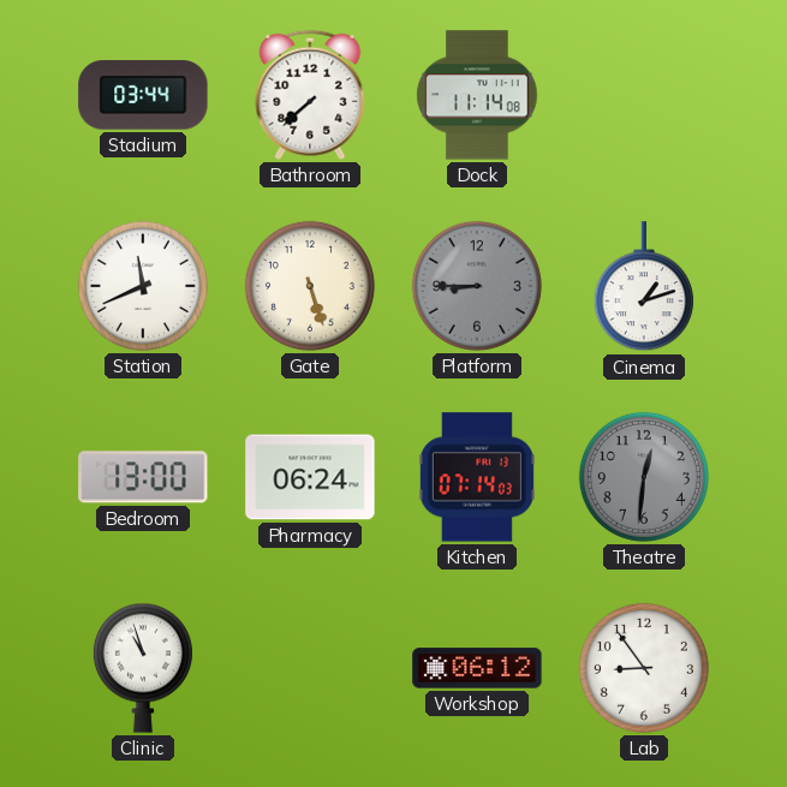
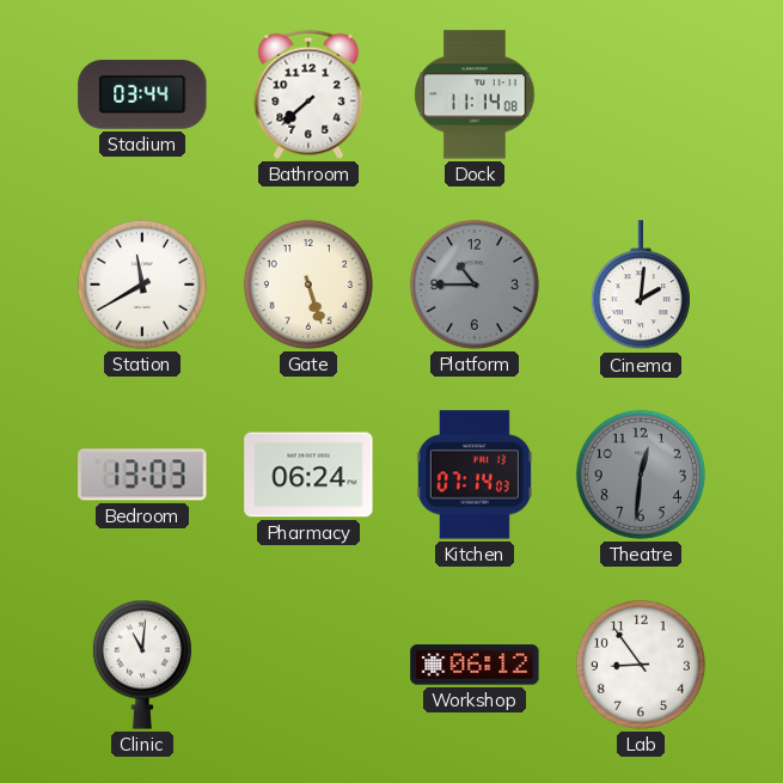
Station: 11:41 -> 11:40 (142, 285)
Platform: 8:45 -> 10:45 (475, 285)
Cinema: 1:12 -> 2:01 (641, 286)
Bedroom: 13:00 -> 13:03 (142, 475)
Clinic: 10:57 -> 11:01 (142, 665)
